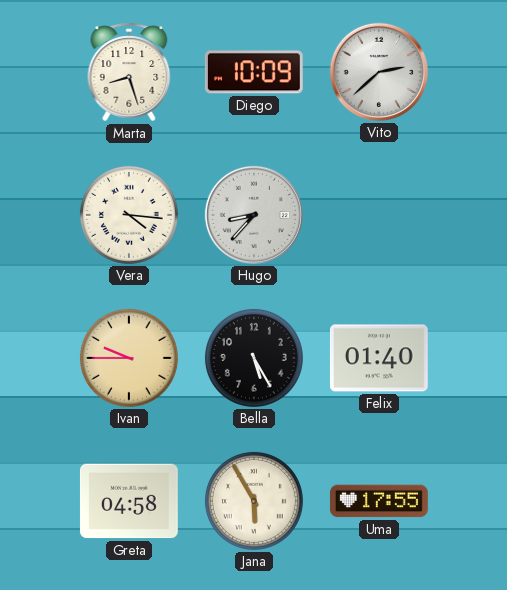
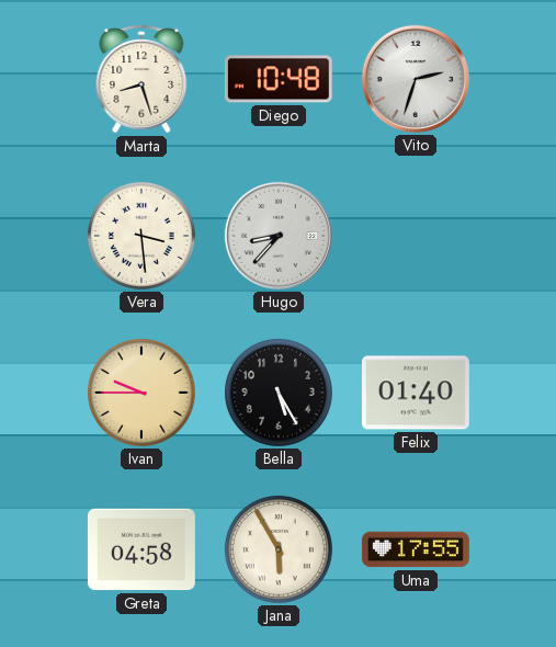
Diego: 10:09 -> 10:48 (279, 79)
Vito: 2:38 -> 2:33 (416, 79)
Vera: 4:16 -> 3:29 (141, 236)
